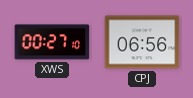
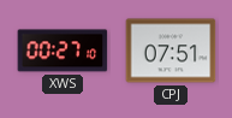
CPJ: 06:56 -> 07:51 (171, 51)
